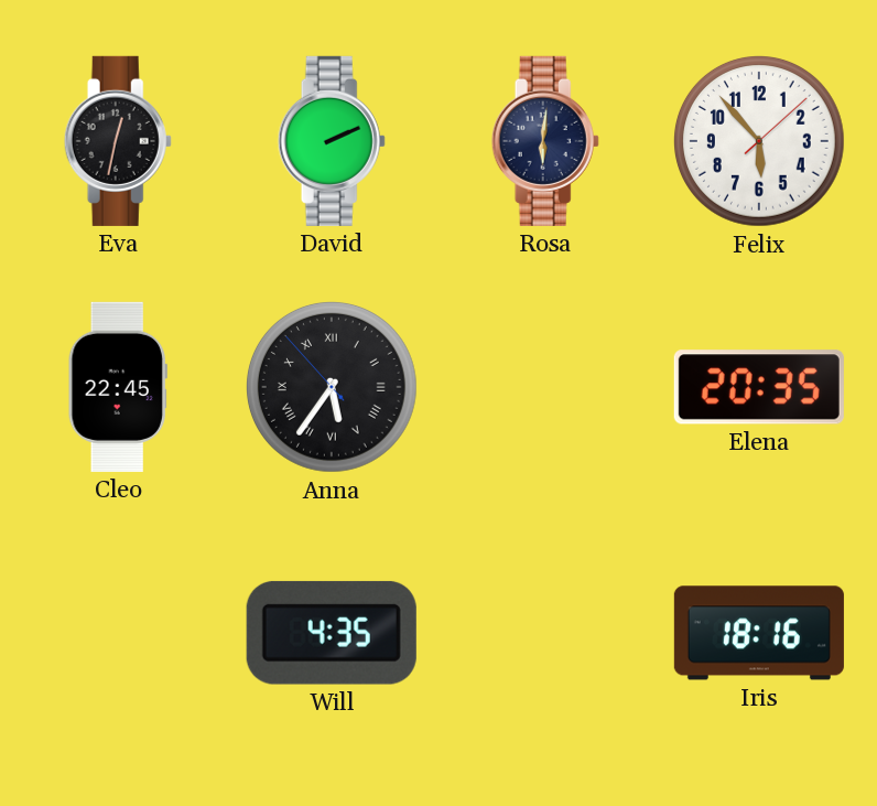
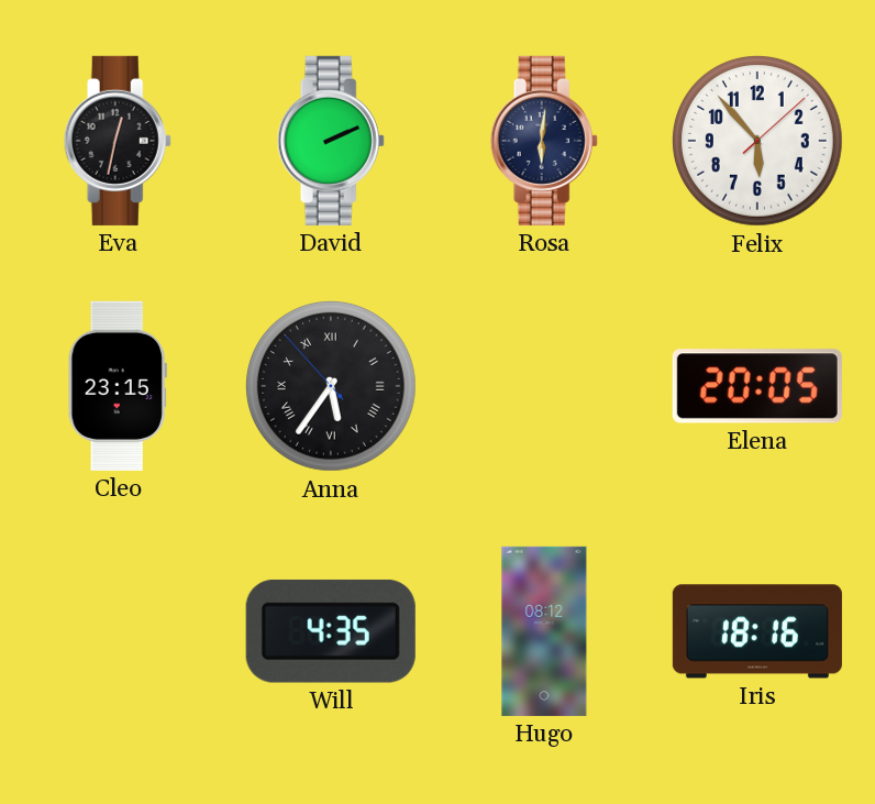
Cleo: 22:45 -> 23:15 (118, 386)
Elena: 20:35 -> 20:05 (757, 386)
Hugo: none -> 08:12 (544, 631)
